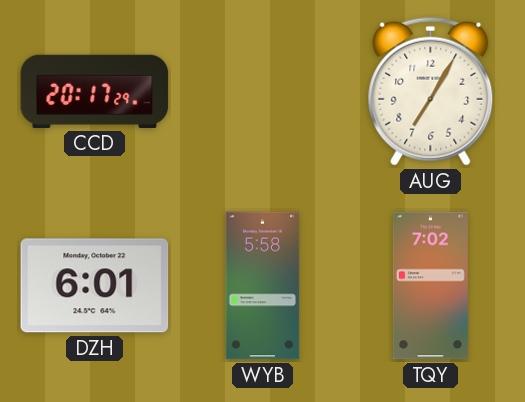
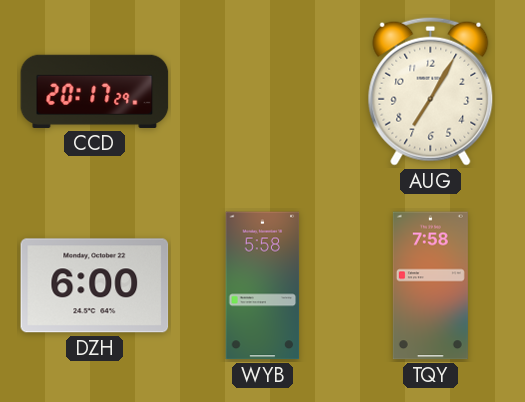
DZH: 6:01 -> 6:00 (95, 286)
TQY: 7:02 -> 7:58 (430, 286)
